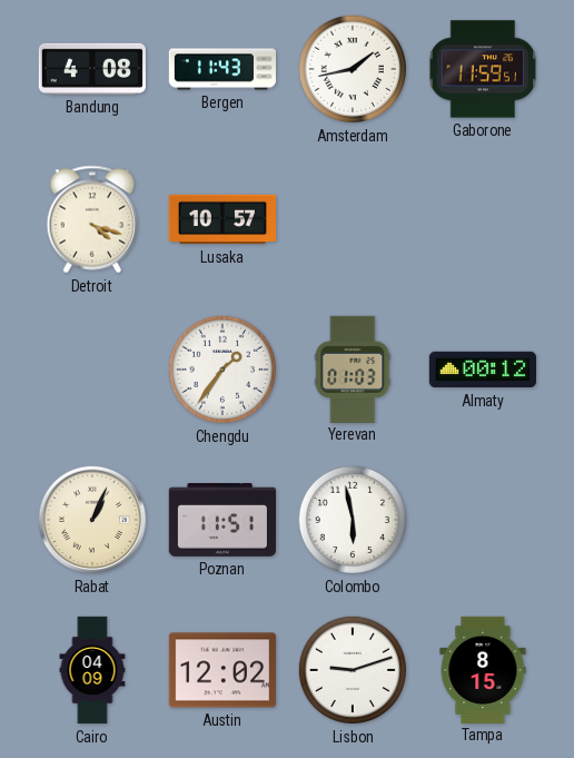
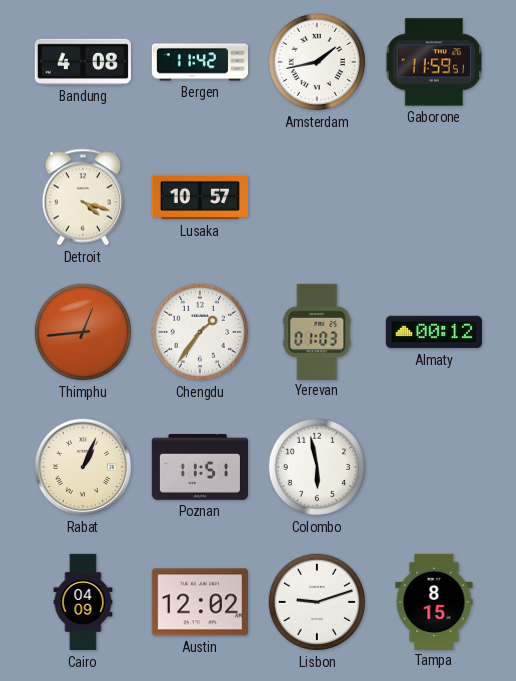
Bergen: 11:43 -> 11:42 (199, 62)
Thimphu: none -> 12:44 (83, 332)
